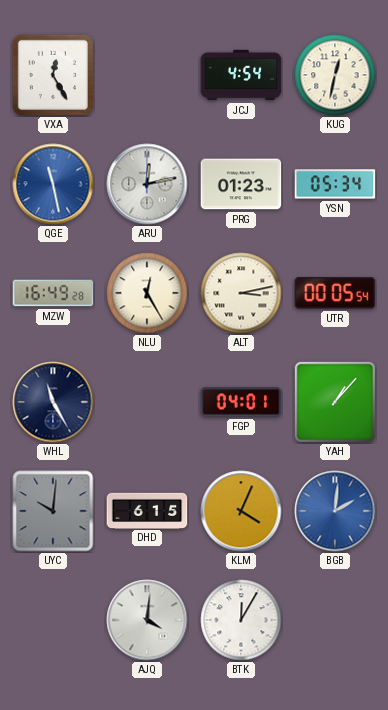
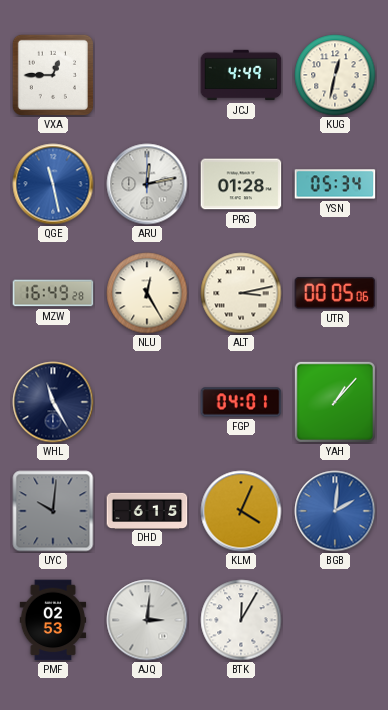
VXA: 12:25 -> 12:45 (53, 75)
JCJ: 4:54 -> 4:49 (241, 75)
PRG: 01:23 -> 01:28 (241, 184)
UTR: 00:05:54 -> 00:05:06 (335, 293)
PMF: none -> 02:53 (53, 620)
AJQ: 4:01 -> 3:01 (147, 620)
